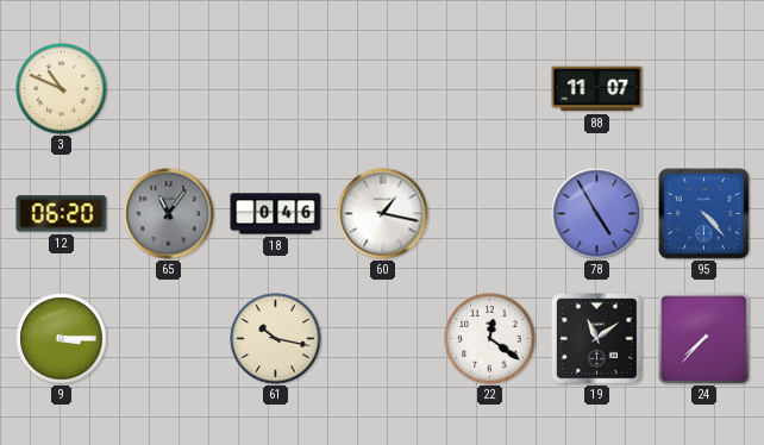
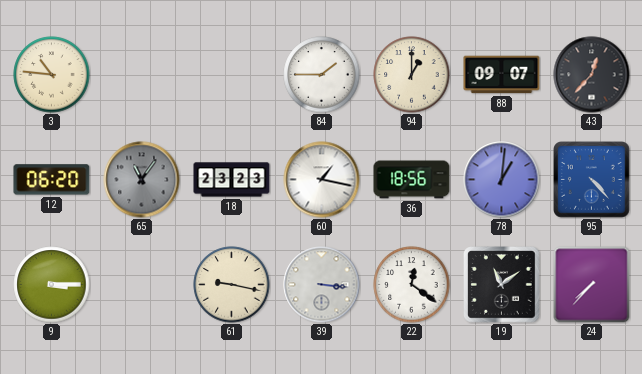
3: 10:49 -> 10:46 (52, 75)
84: none -> 1:45 (322, 75)
94: none -> 1:00 (412, 75)
88: 11:07 -> 09:07 (502, 75)
43: none -> 12:37 (592, 75)
18: 0:46 -> 23:23 (232, 180)
36: none -> 18:56 (412, 180)
78: 4:55 -> 1:01 (502, 180)
61: 10:17 -> 9:17 (232, 285)
39: none -> 3:16 (322, 285)
